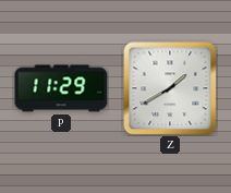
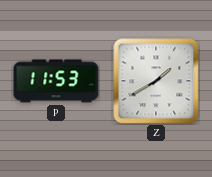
P: 11:29 -> 11:53 (56, 81)
